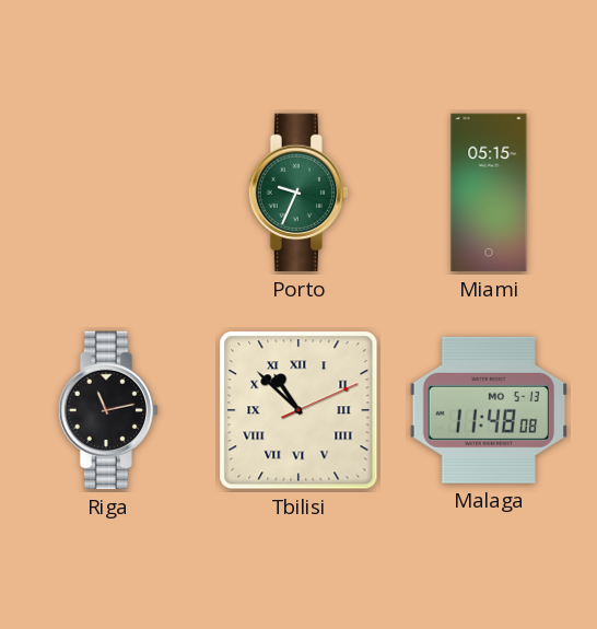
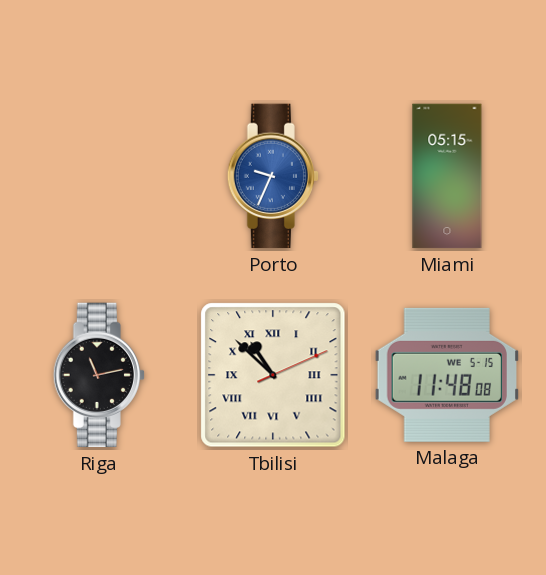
Porto dial: green -> blue (272, 176)
Malaga date: MO 5-13 -> WE 5-15 (446, 375)
